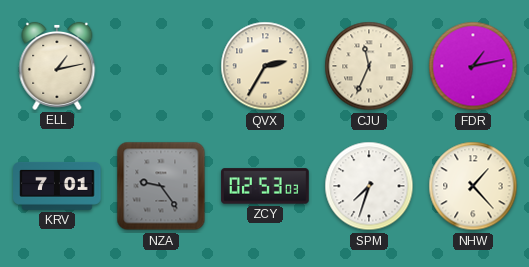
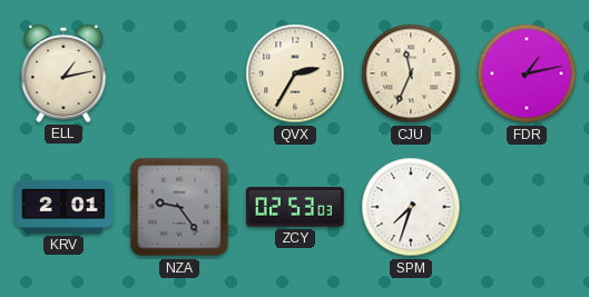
KRV: 7:01 -> 2:01 (63, 207)
NHW: 1:23 -> none (473, 186)
